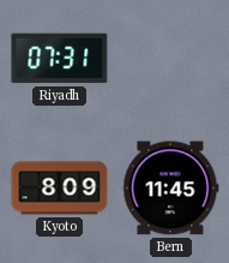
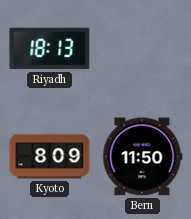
Riyadh: 07:31 -> 18:13 (50, 49)
Bern: 11:45 -> 11:50 (143, 157)
